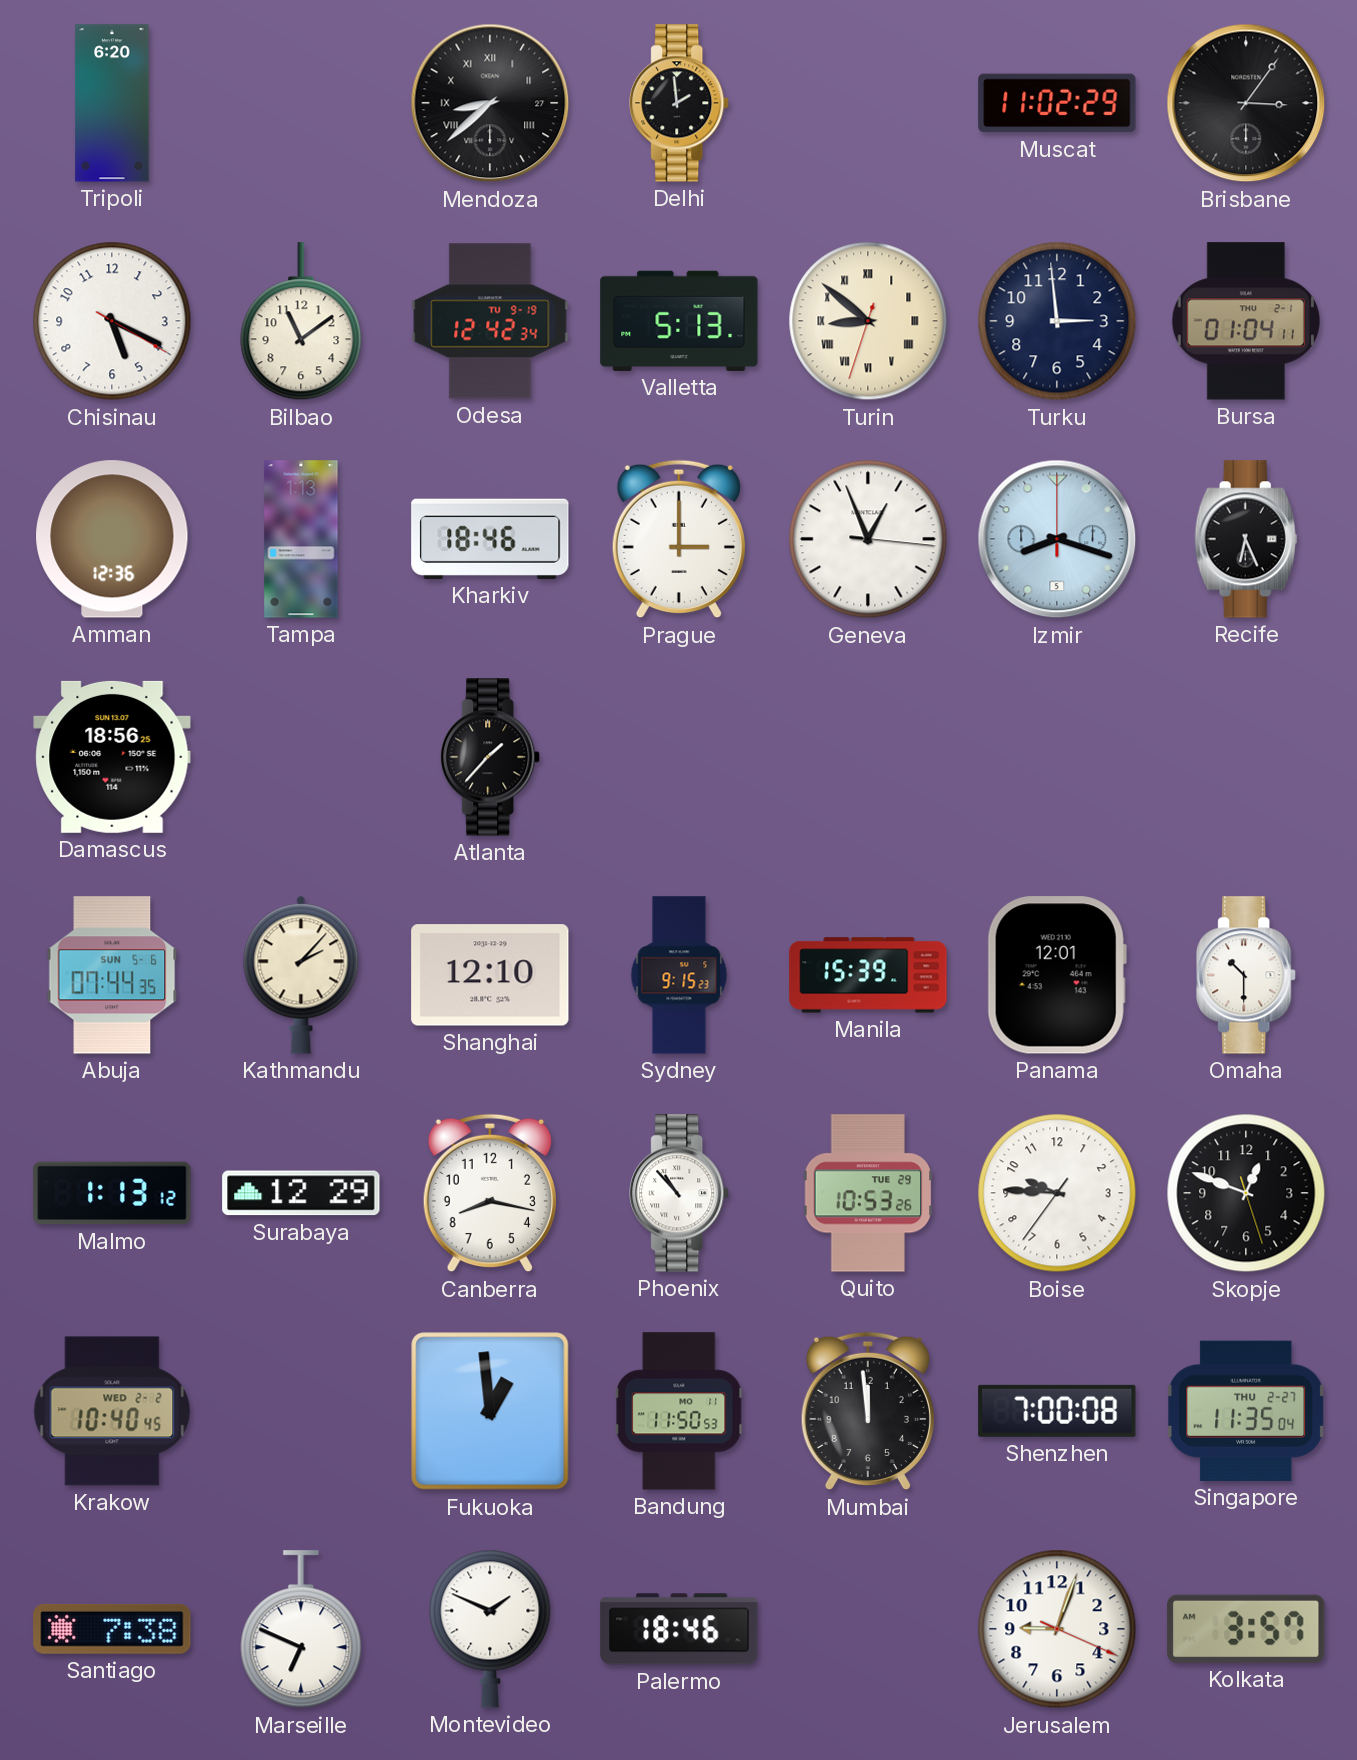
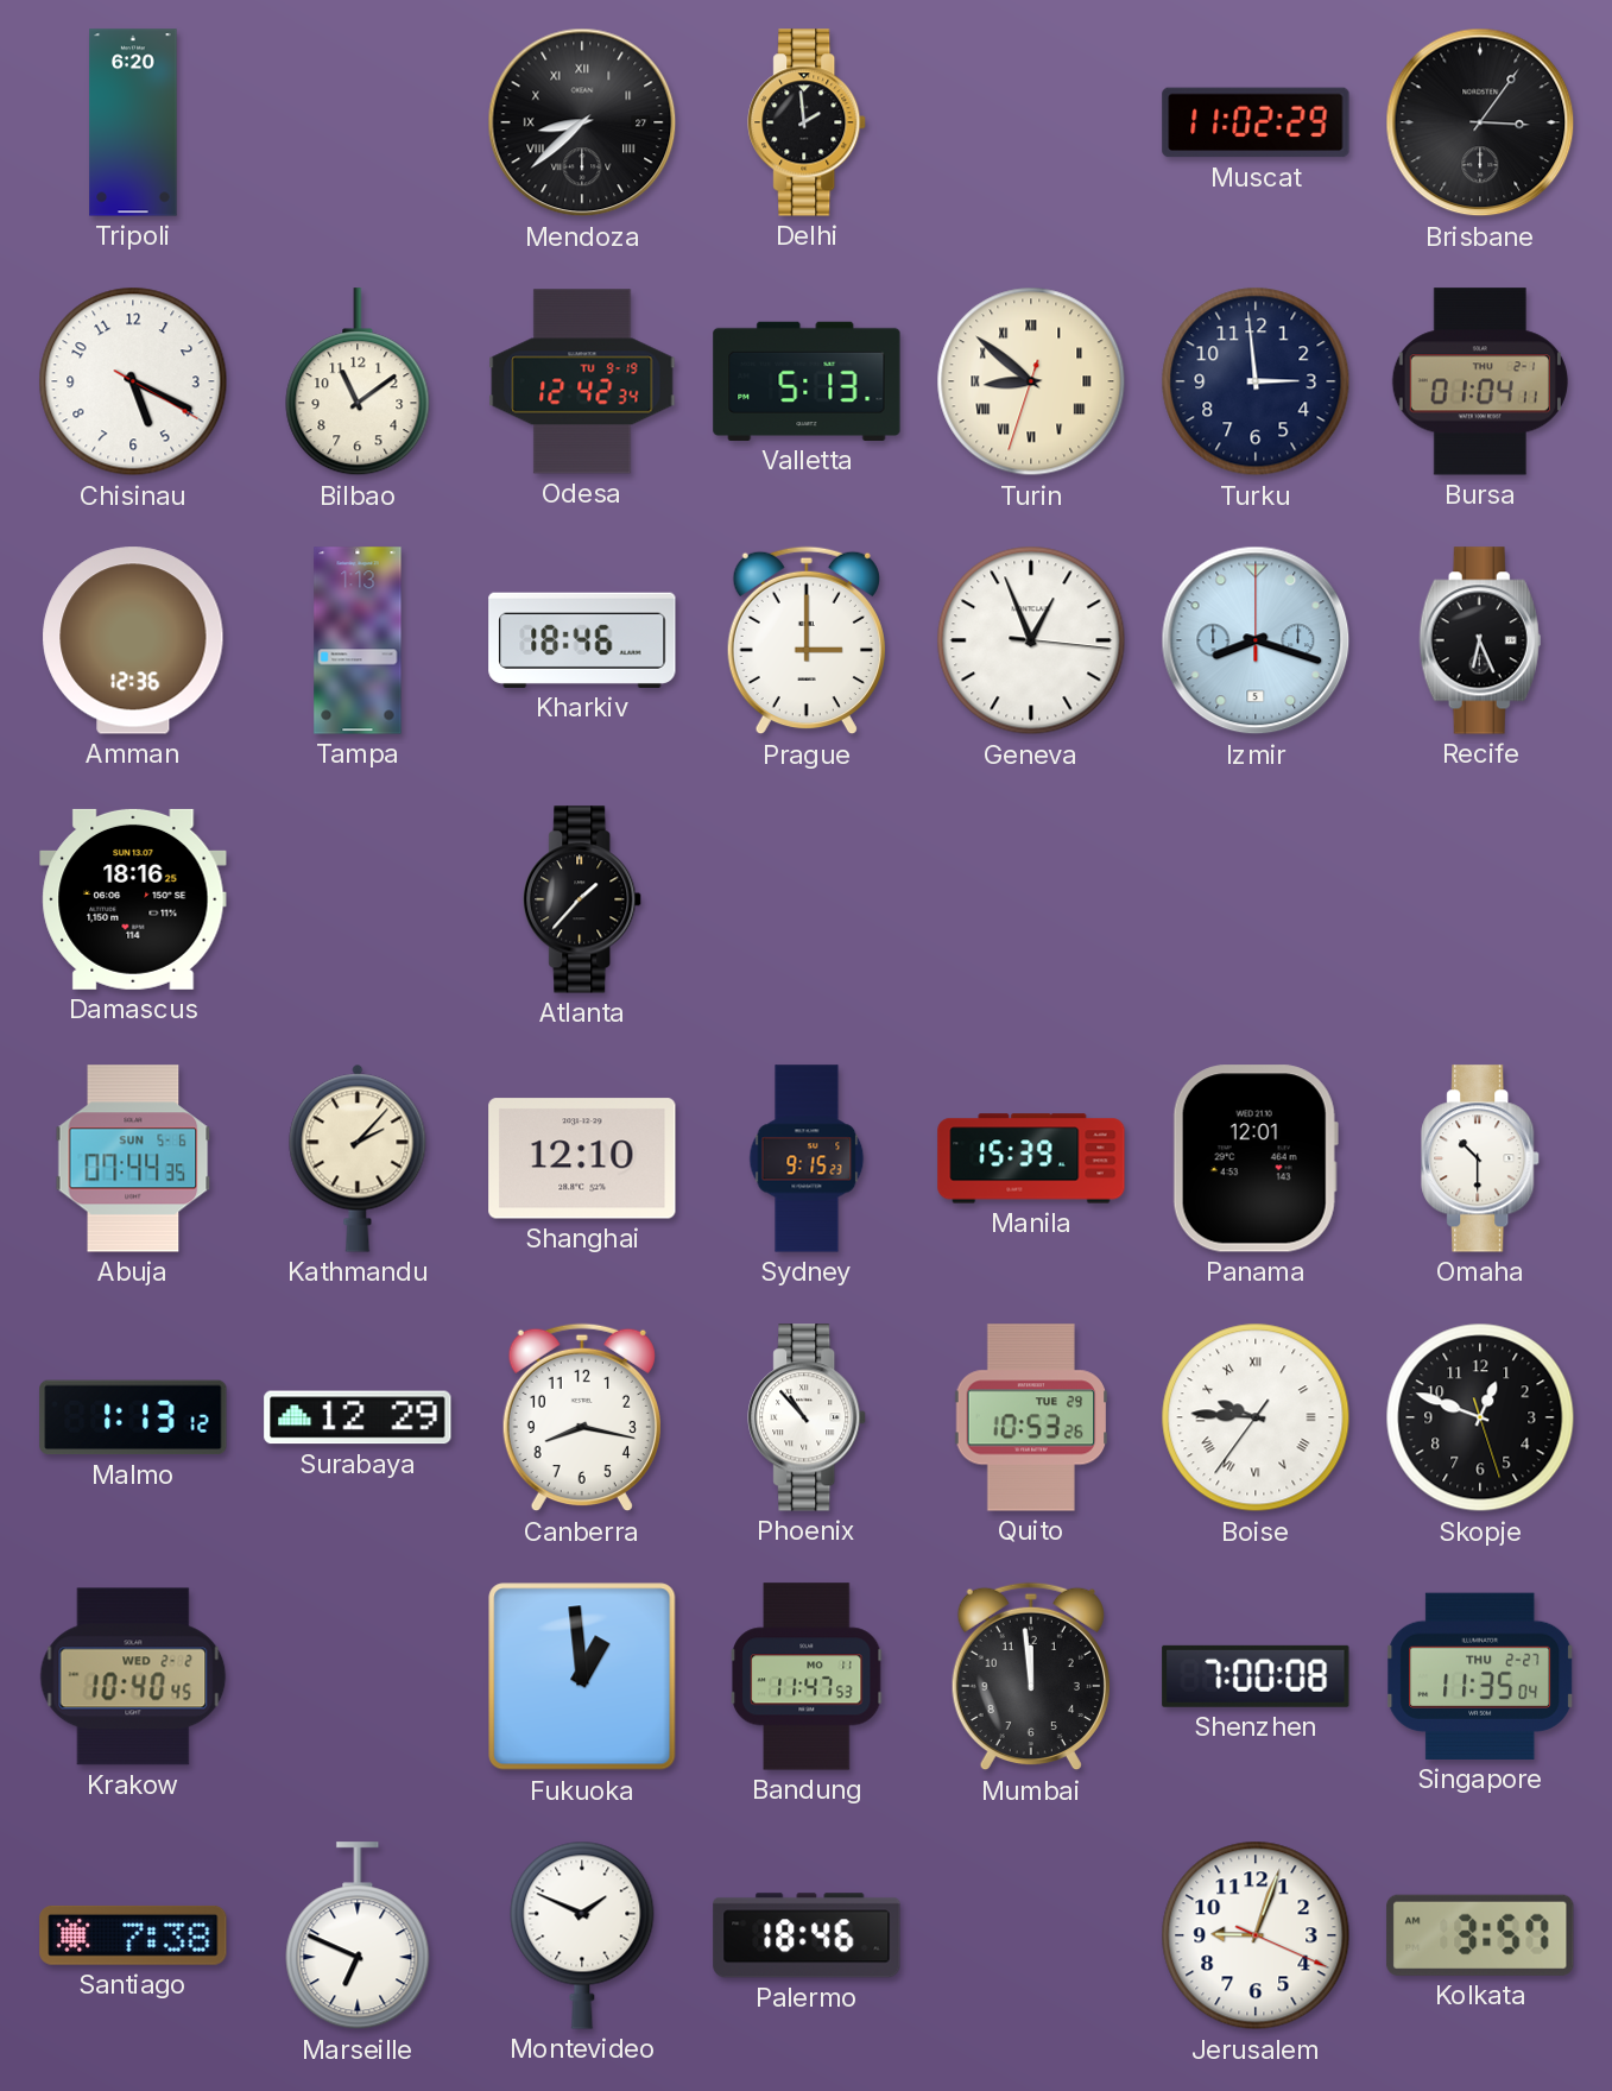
Damascus: 18:56 -> 18:16 (133, 899)
Boise numerals: Arabic -> Roman (1256, 1417)
Bandung: 11:50 -> 11:47 (807, 1676)
